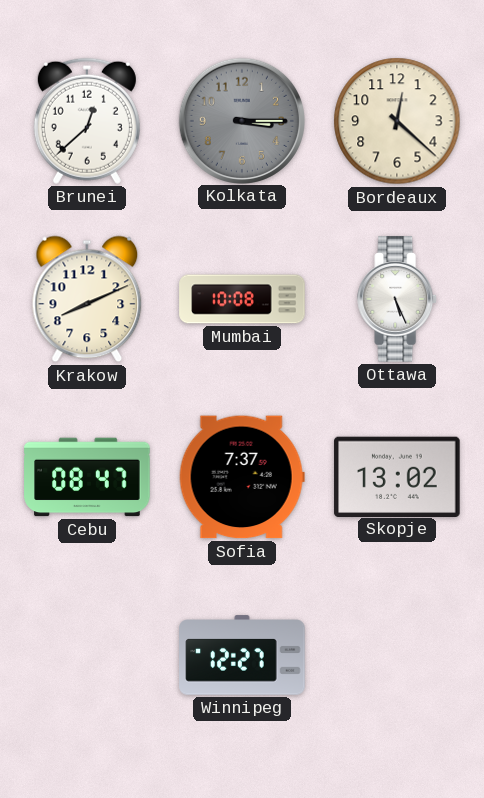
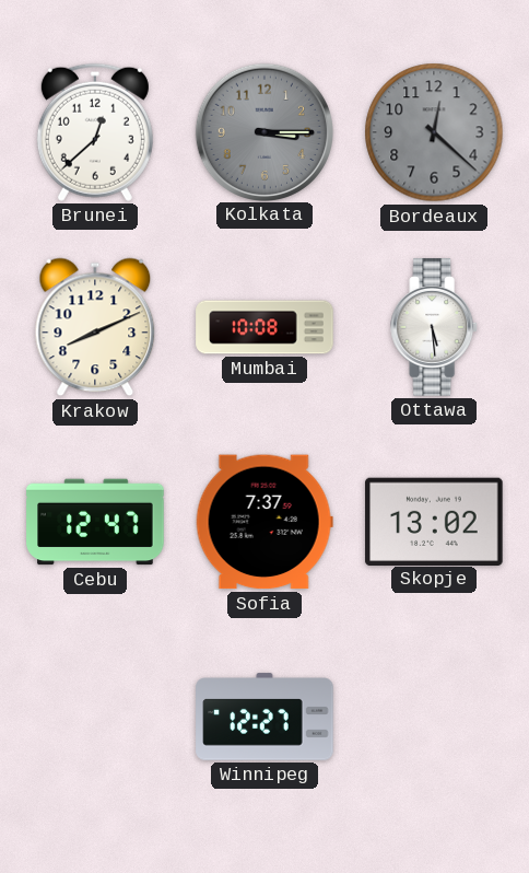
Bordeaux dial: cream -> grey (434, 132)
Ottawa: 5:26 -> 5:29 (435, 327)
Cebu: 08:47 -> 12:47 (95, 522)
